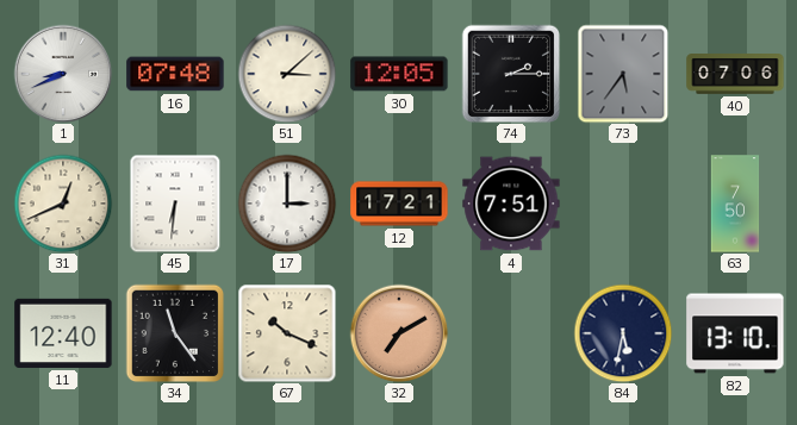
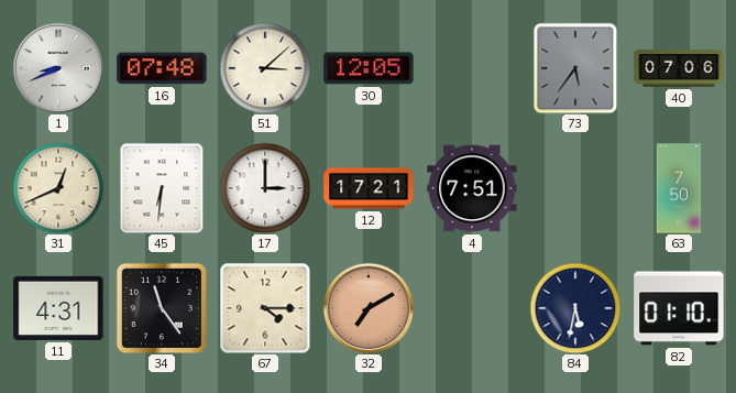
74: 2:15 -> none (511, 74)
11: 12:40 -> 4:31 (58, 308)
67: 10:19 -> 4:15 (265, 308)
82: 13:10 -> 01:10 (679, 308)
